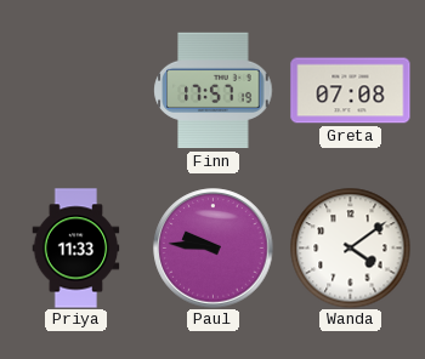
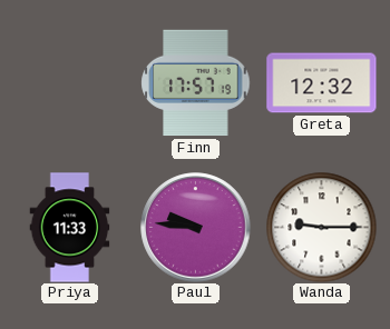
Greta: 07:08 -> 12:32 (322, 83)
Wanda: 4:09 -> 9:15 (322, 228)
